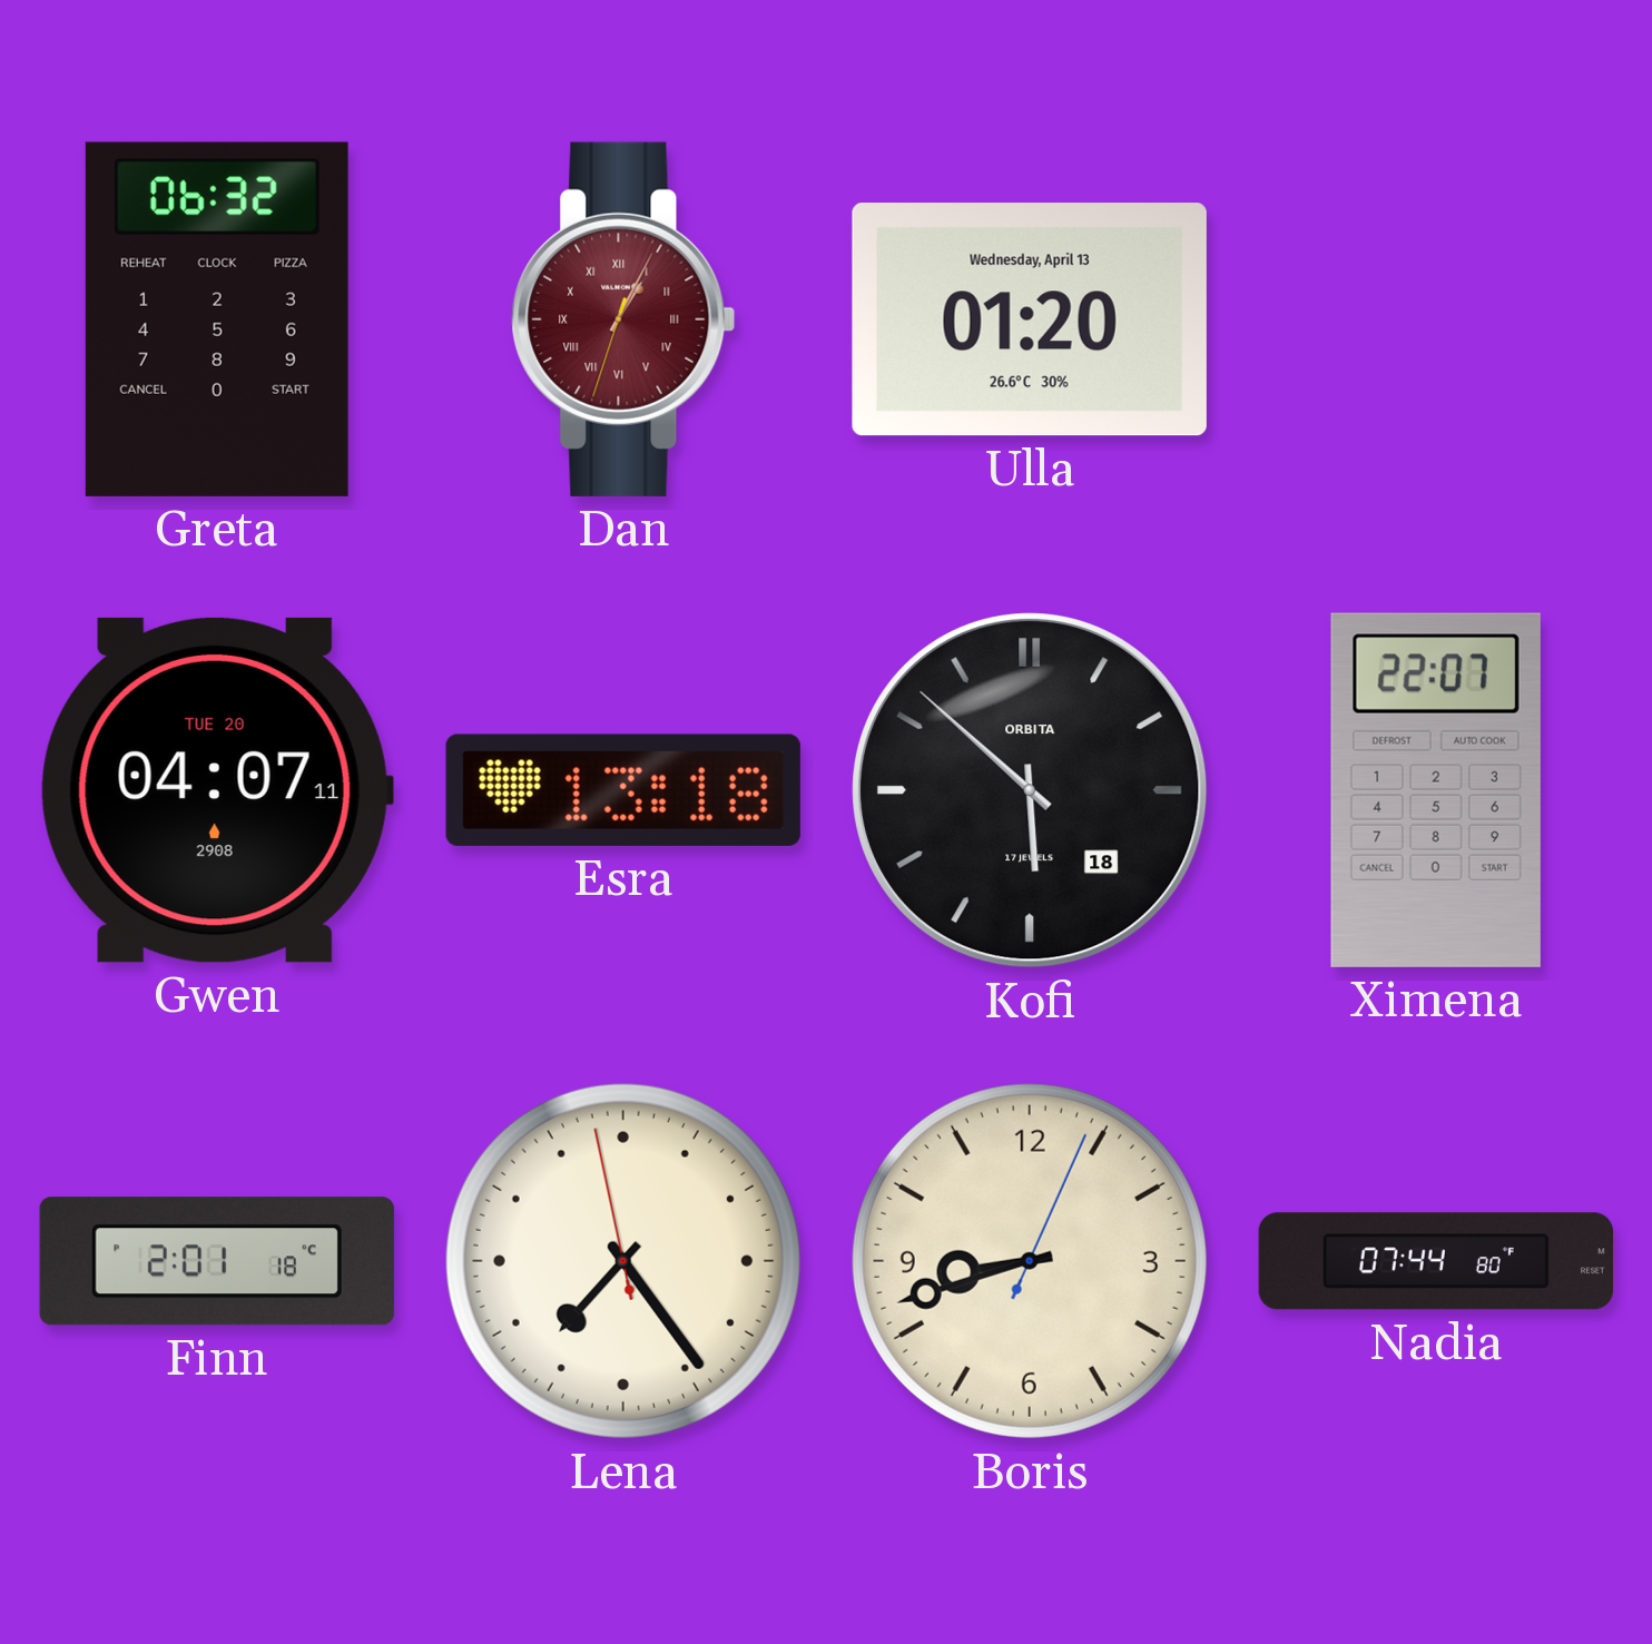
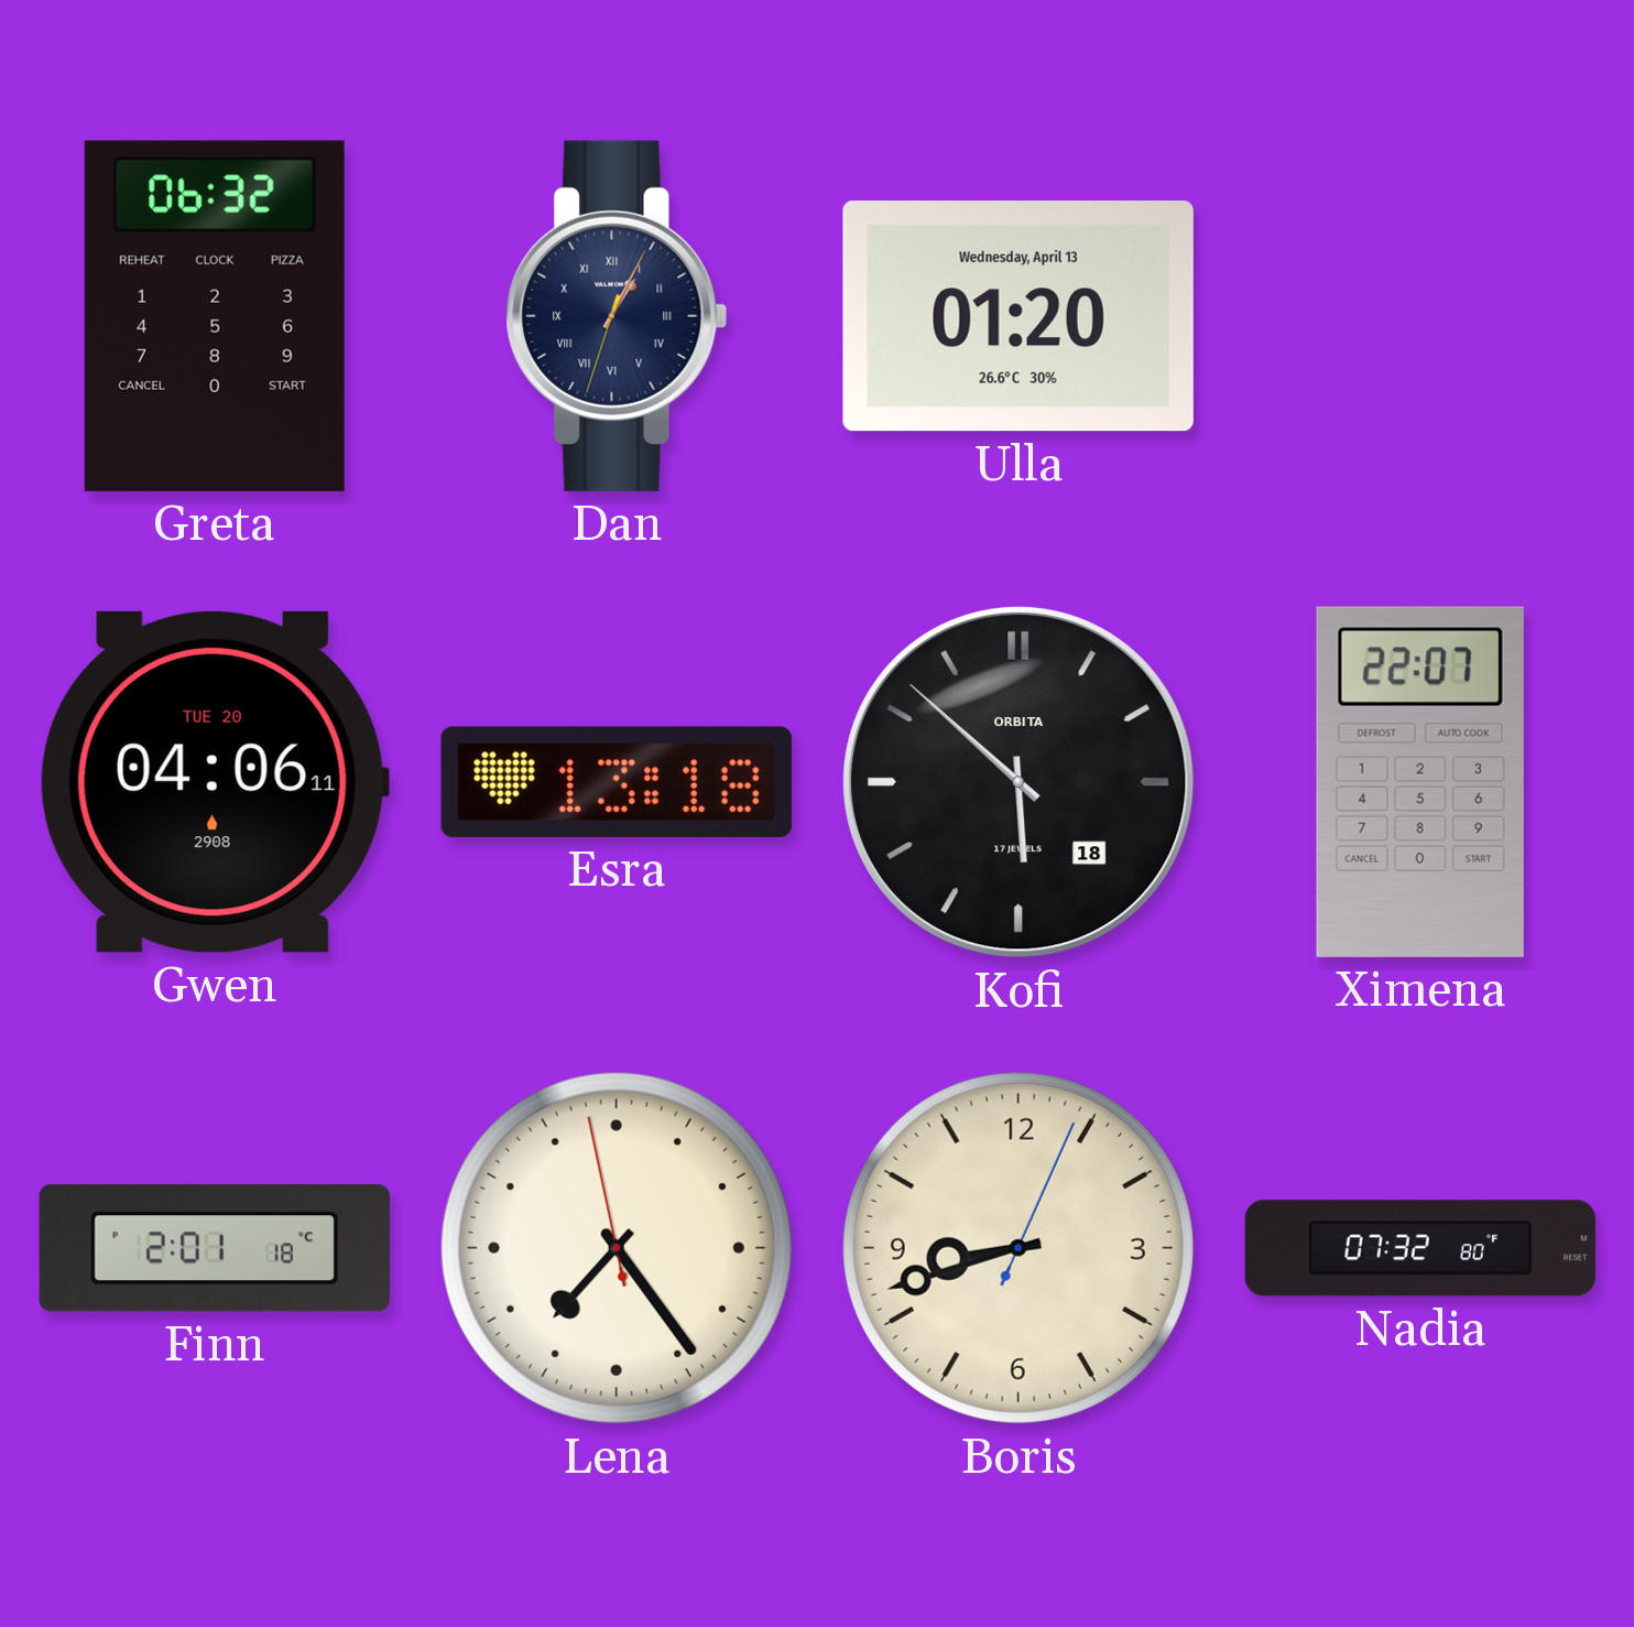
Dan dial: burgundy -> navy (617, 316)
Gwen: 04:07 -> 04:06 (215, 782)
Nadia: 07:44 -> 07:32 (1420, 1248)
